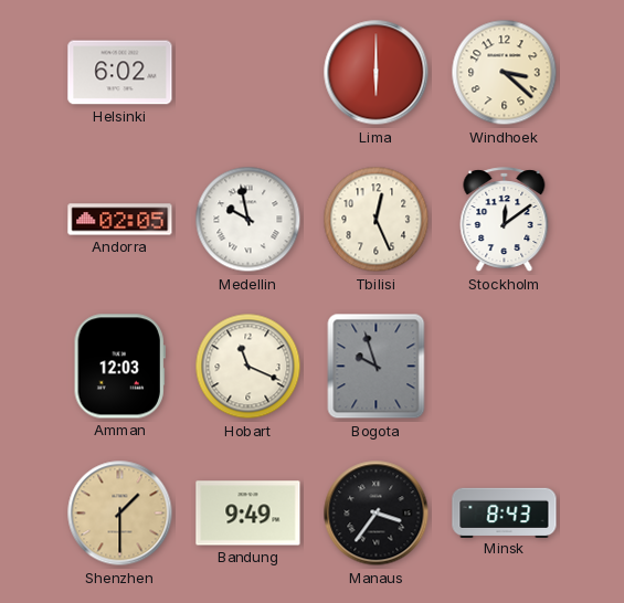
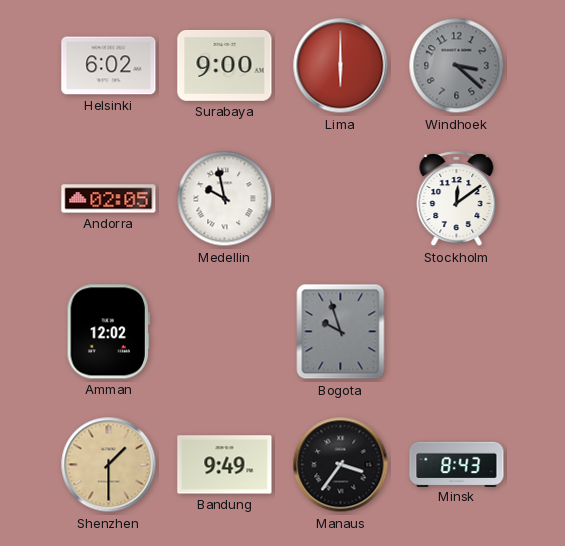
Surabaya: none -> 9:00 (225, 65)
Windhoek dial: cream -> grey (457, 66)
Tbilisi: 12:26 -> none (377, 220)
Amman: 12:03 -> 12:02 (108, 332)
Hobart: 11:19 -> none (248, 367)
